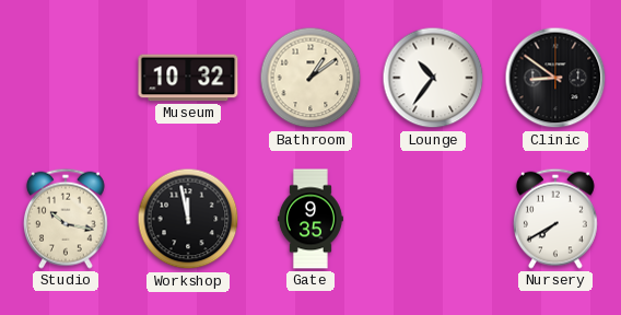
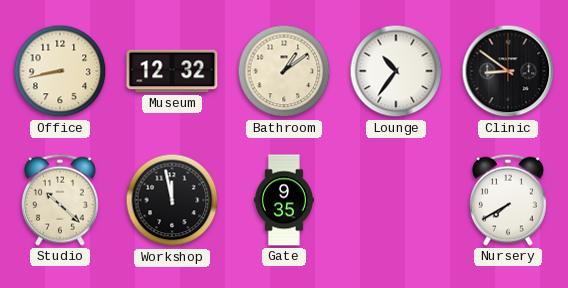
Office: none -> 8:43 (60, 71)
Museum: 10:32 -> 12:32 (172, 71)
Studio: 10:17 -> 10:22 (60, 200)
